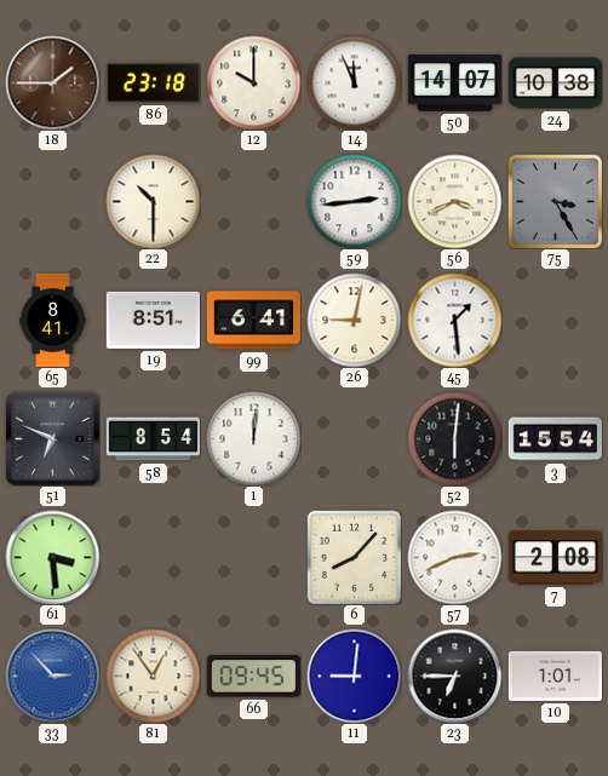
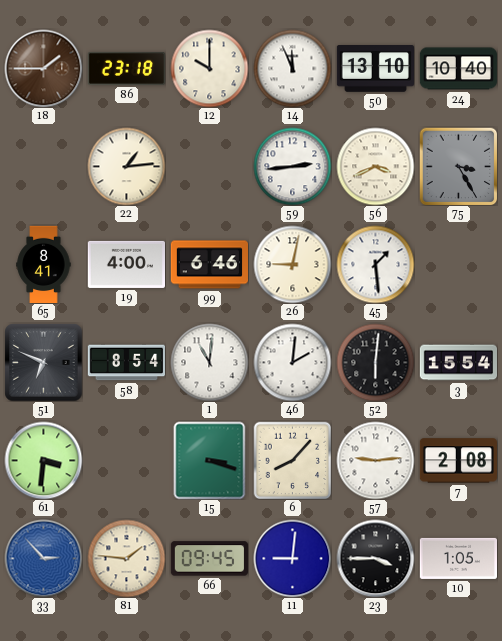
50: 14:07 -> 13:10 (375, 69)
24: 10:38 -> 10:40 (458, 69)
22: 10:30 -> 1:14 (126, 166)
19: 8:51 -> 4:00 (126, 264)
99: 6:41 -> 6:46 (209, 265)
1: 12:01 -> 11:01 (209, 362)
46: none -> 2:01 (292, 362)
61: 3:29 -> 3:31 (43, 460)
15: none -> 3:18 (210, 460)
57: 2:41 -> 9:14 (375, 460)
81: 12:54 -> 1:46 (126, 558)
23: 6:45 -> 3:45 (375, 558)
10: 1:01 -> 1:05 (458, 558)
